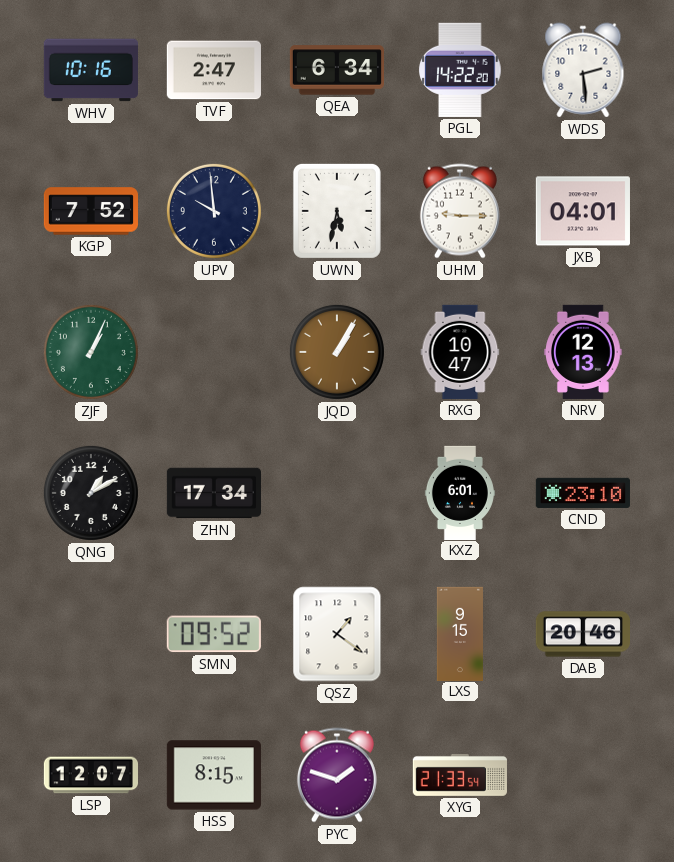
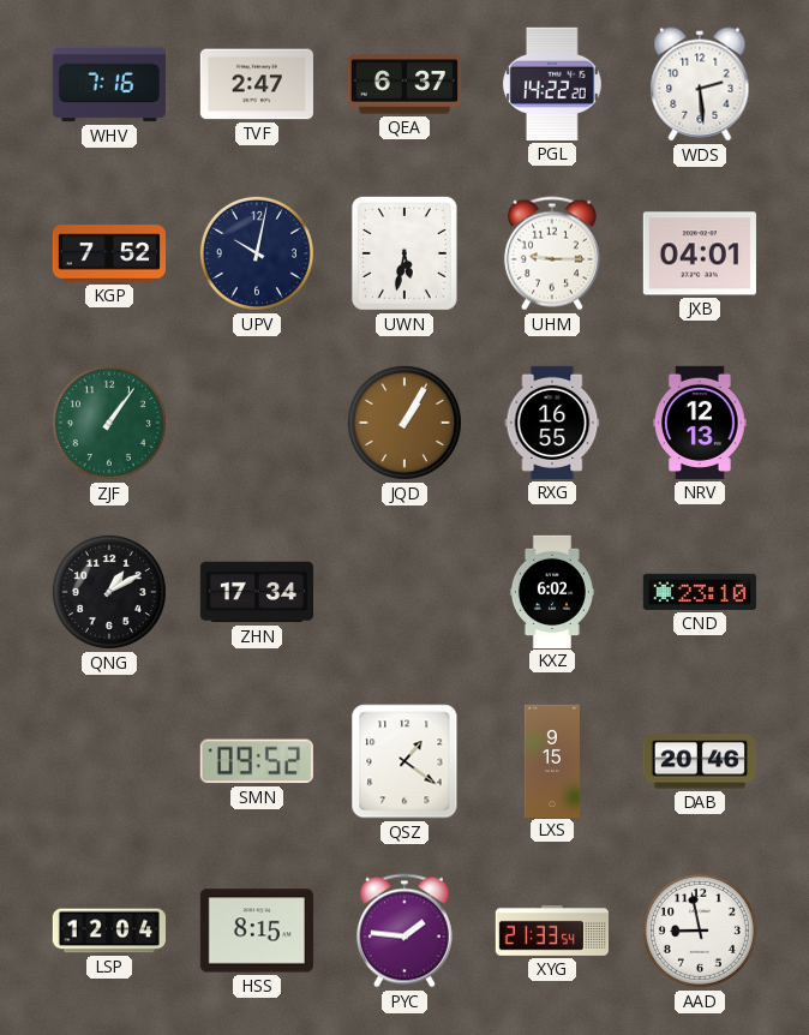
WHV: 10:16 -> 7:16 (109, 84)
QEA: 6:34 -> 6:37 (403, 84)
UPV: 9:59 -> 10:02 (257, 253)
ZJF: 1:04 -> 1:06 (109, 423)
RXG: 10:47 -> 16:55 (552, 423)
KXZ: 6:01 -> 6:02 (552, 591)
LSP: 12:07 -> 12:04 (108, 931)
PYC: 1:48 -> 1:46 (404, 931)
AAD: none -> 8:58 (700, 931)
